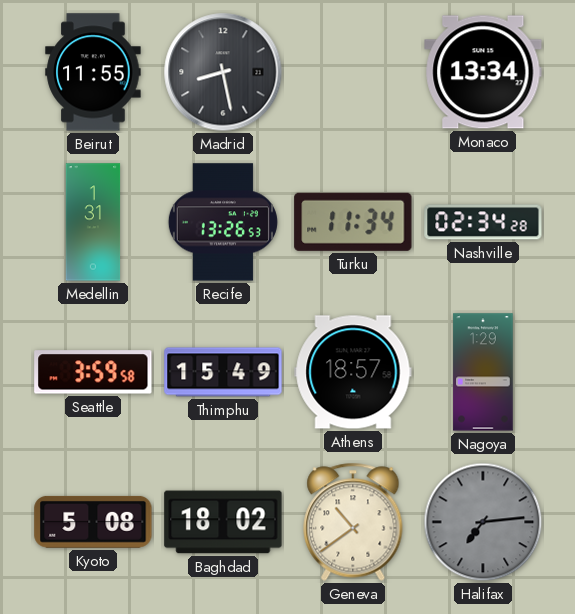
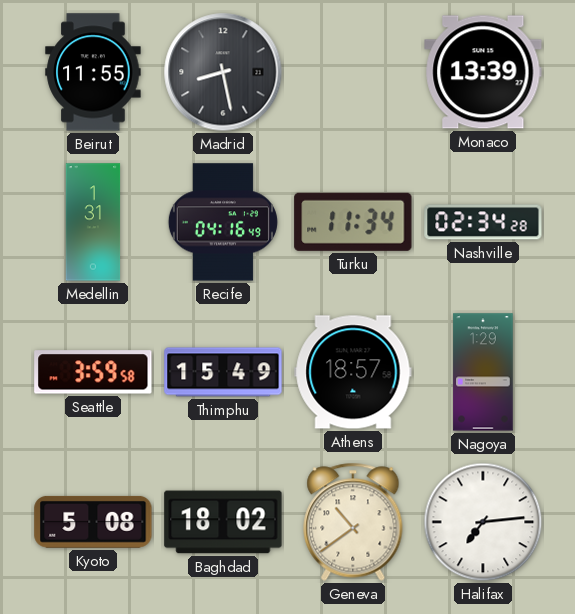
Monaco: 13:34 -> 13:39 (483, 72)
Recife: 13:26 -> 04:16 (223, 222)
Halifax dial: grey -> white (483, 522)
